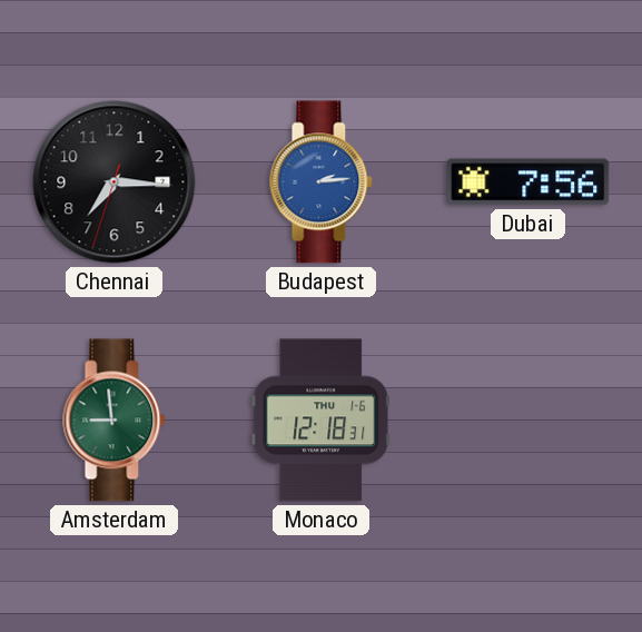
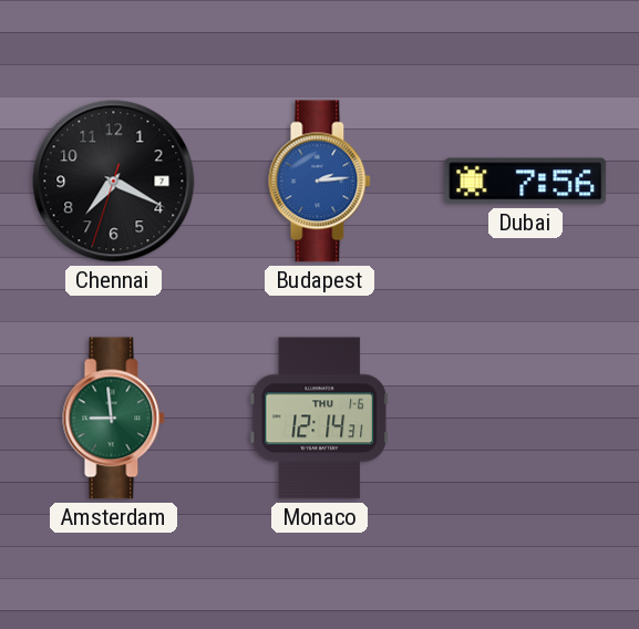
Chennai: 7:15 -> 7:19 (114, 182)
Monaco: 12:18 -> 12:14 (319, 419)
